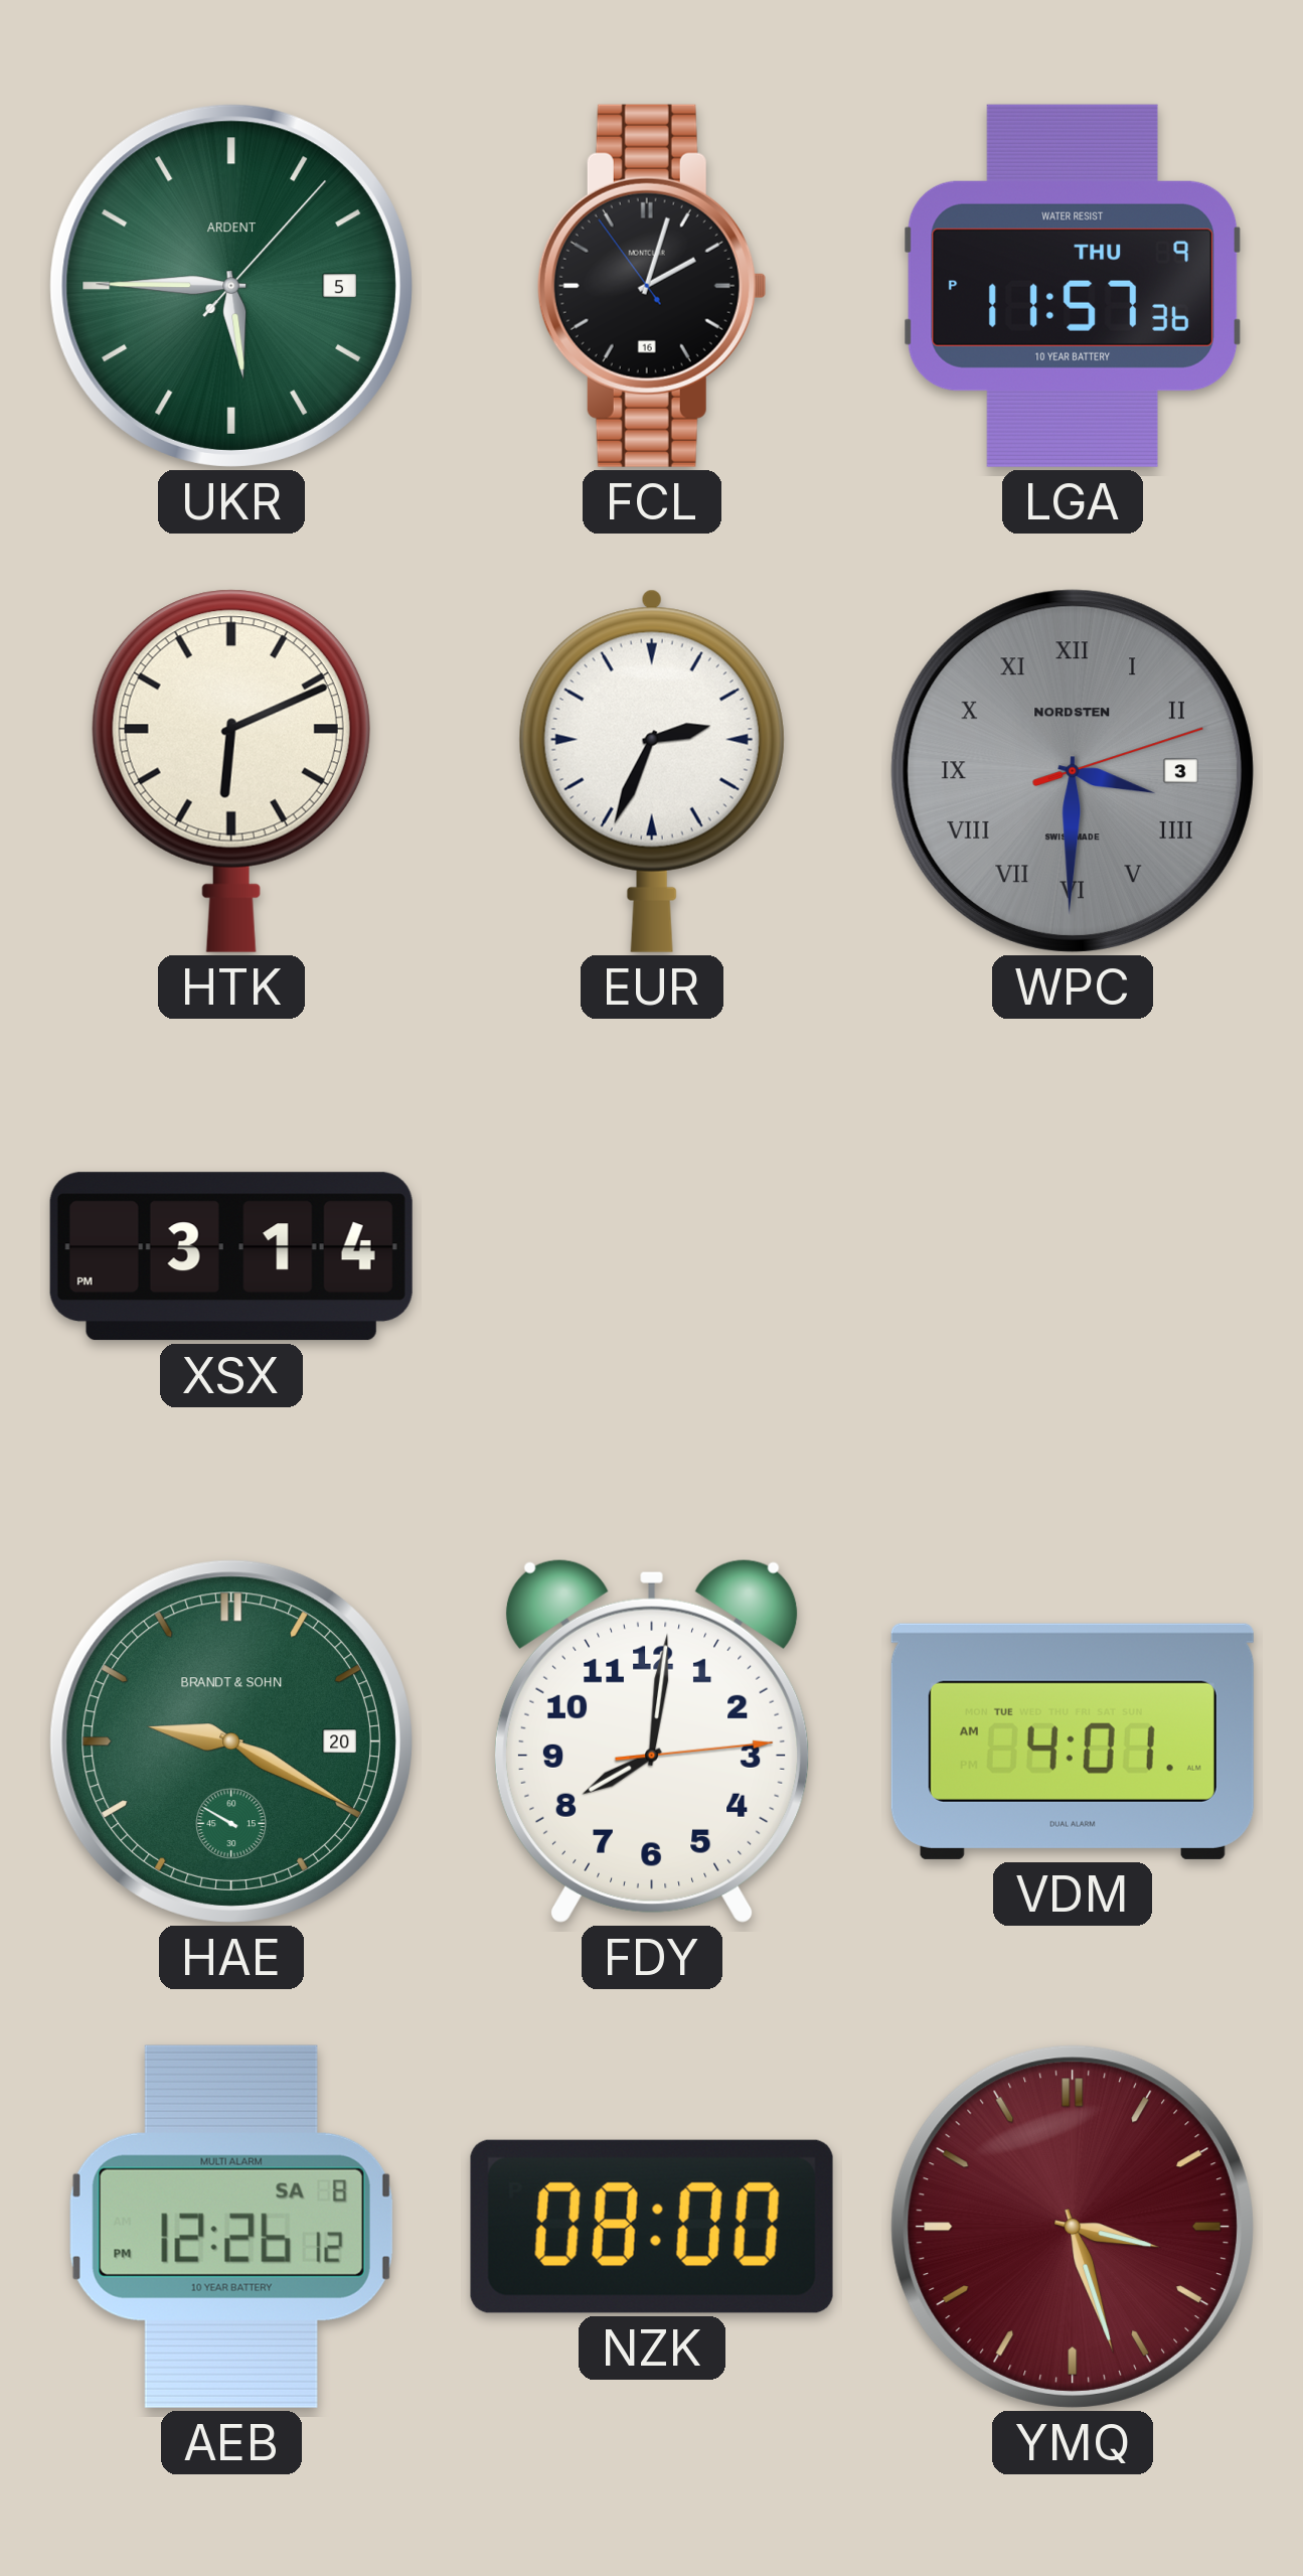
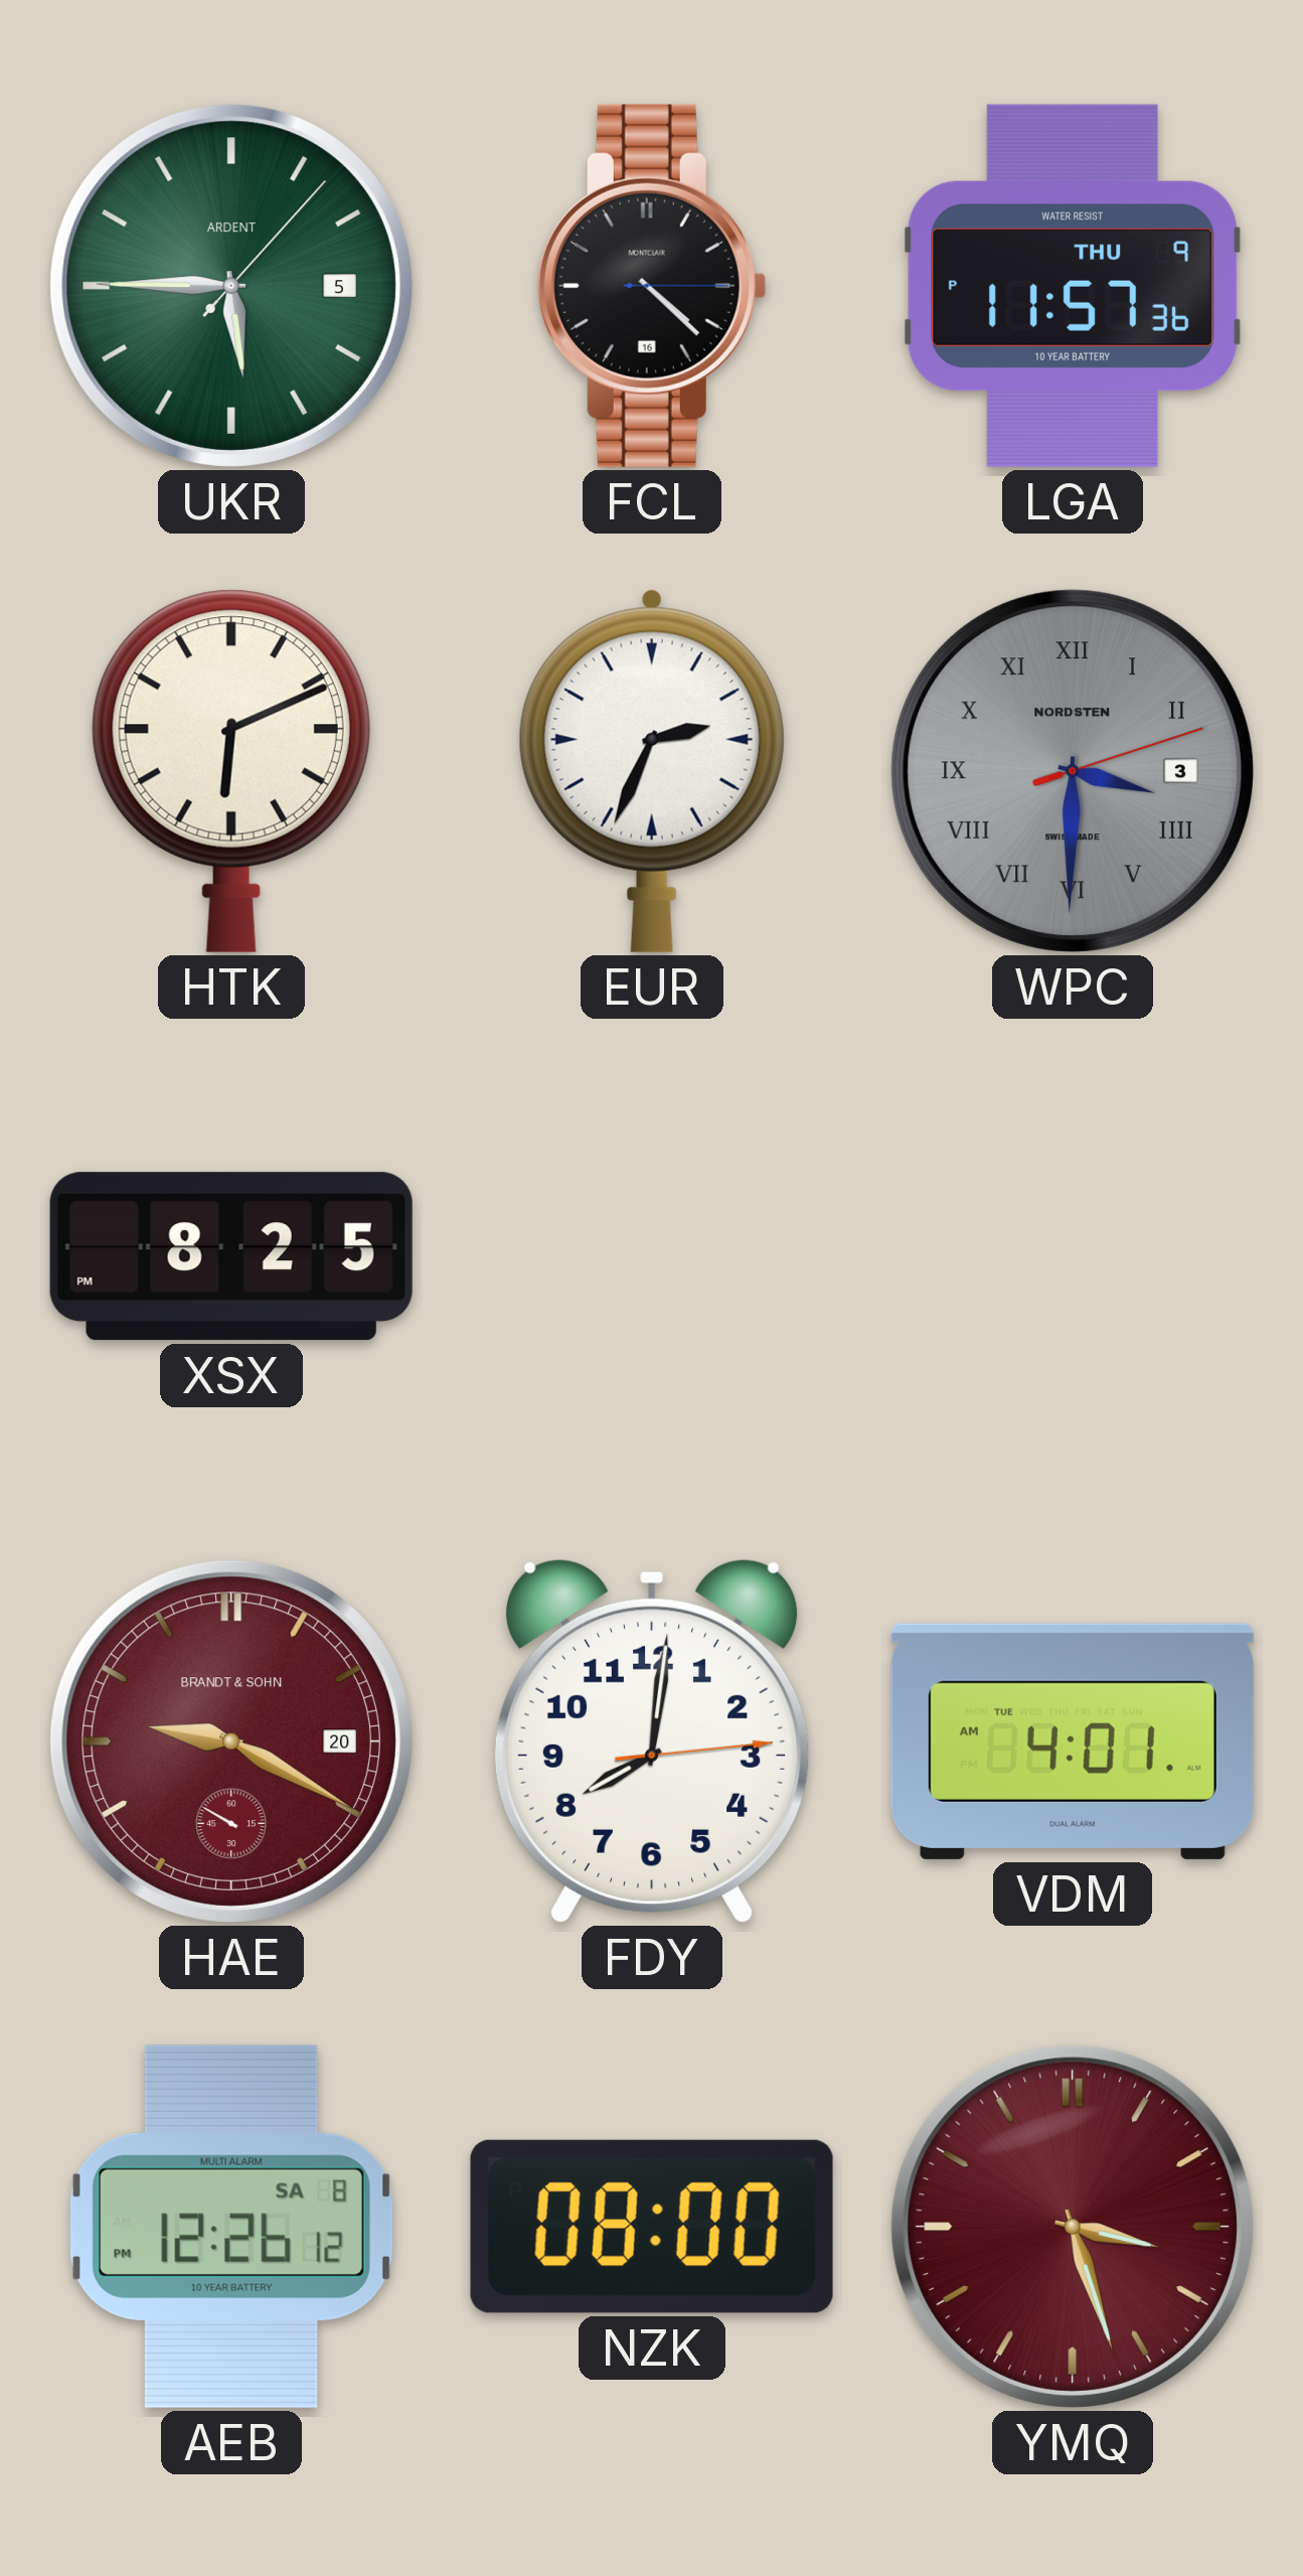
FCL: 2:02 -> 4:22 (652, 286)
XSX: 3:14 -> 8:25 (231, 1256)
HAE dial: green -> burgundy (231, 1741)
